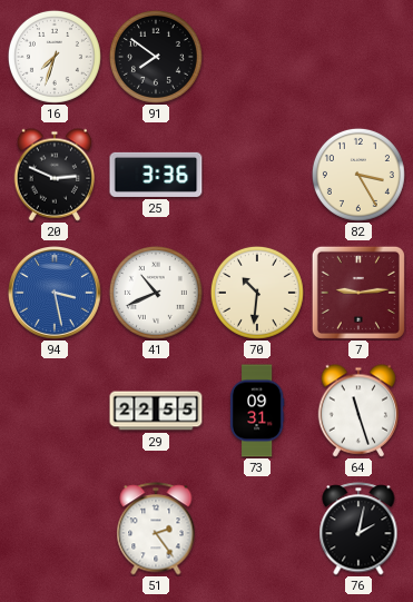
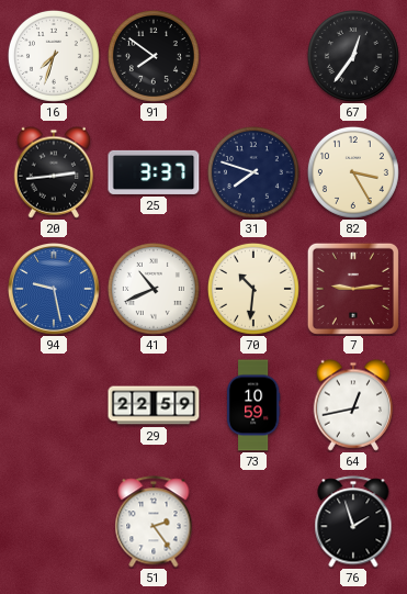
67: none -> 12:36 (353, 56)
20: 2:49 -> 2:44 (54, 172)
25: 3:36 -> 3:37 (154, 172)
31: none -> 7:48 (253, 172)
94: 3:28 -> 9:28 (55, 290)
29: 22:55 -> 22:59 (154, 405)
73: 09:31 -> 10:59 (253, 405)
64: 11:27 -> 12:43 (353, 405)
76: 2:02 -> 1:57 (353, 522)
